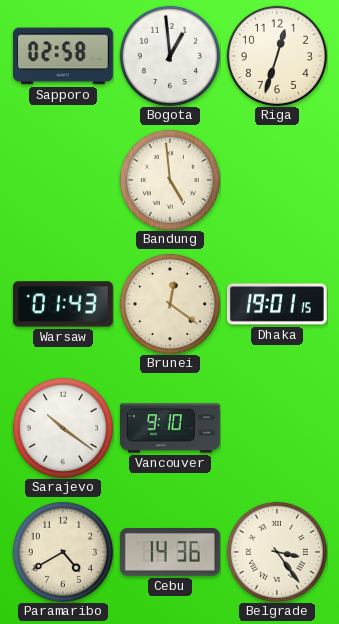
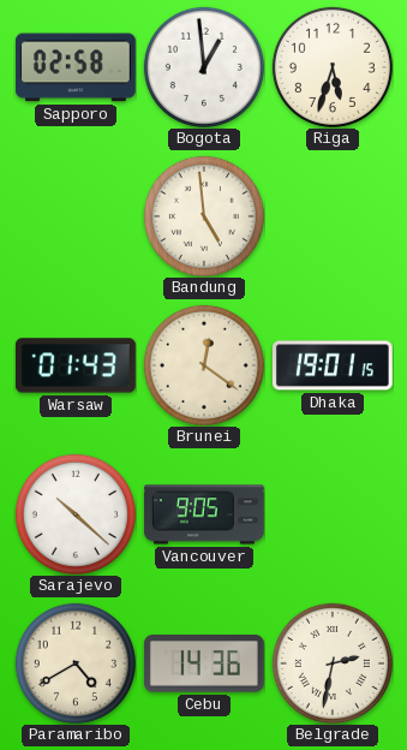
Riga: 12:33 -> 5:33 (333, 67)
Sarajevo: 10:21 -> 10:22 (76, 514)
Vancouver: 9:10 -> 9:05 (204, 514)
Belgrade: 3:24 -> 2:32 (333, 663)
